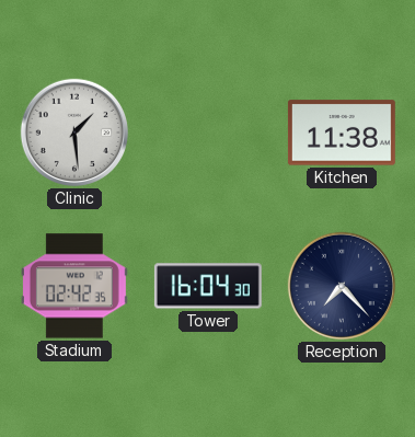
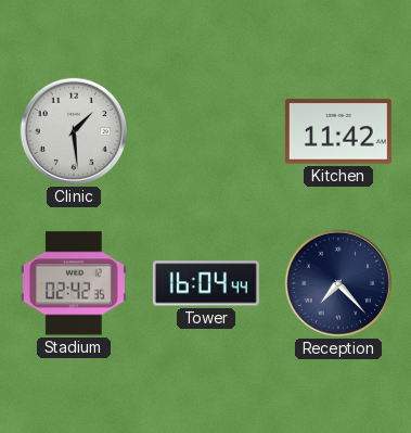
Kitchen: 11:38 -> 11:42 (338, 131)
Tower: 16:04:30 -> 16:04:44 (206, 283)
